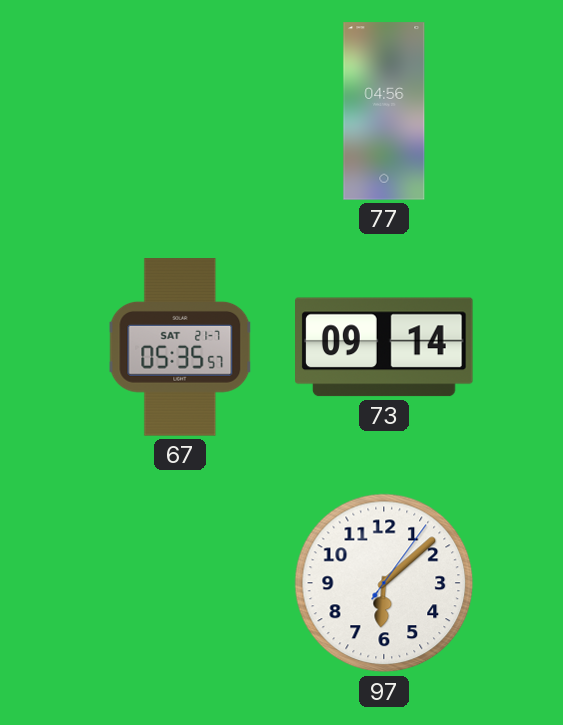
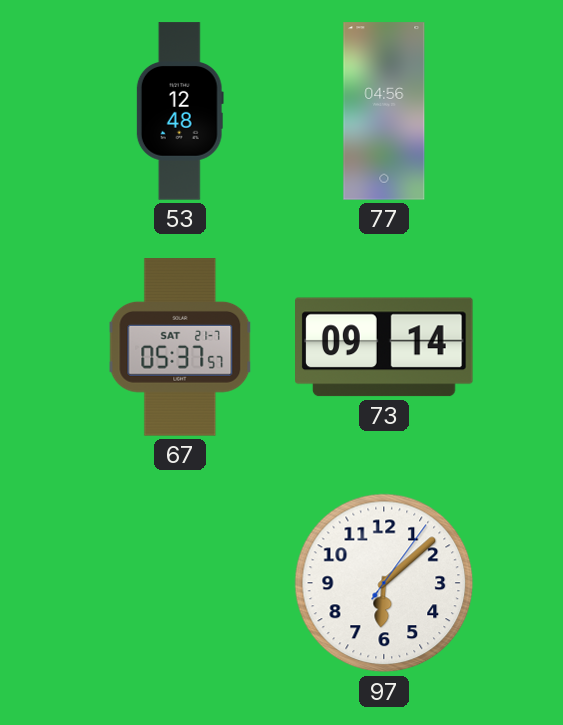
53: none -> 12:48 (180, 111)
67: 05:35 -> 05:37 (180, 347)
